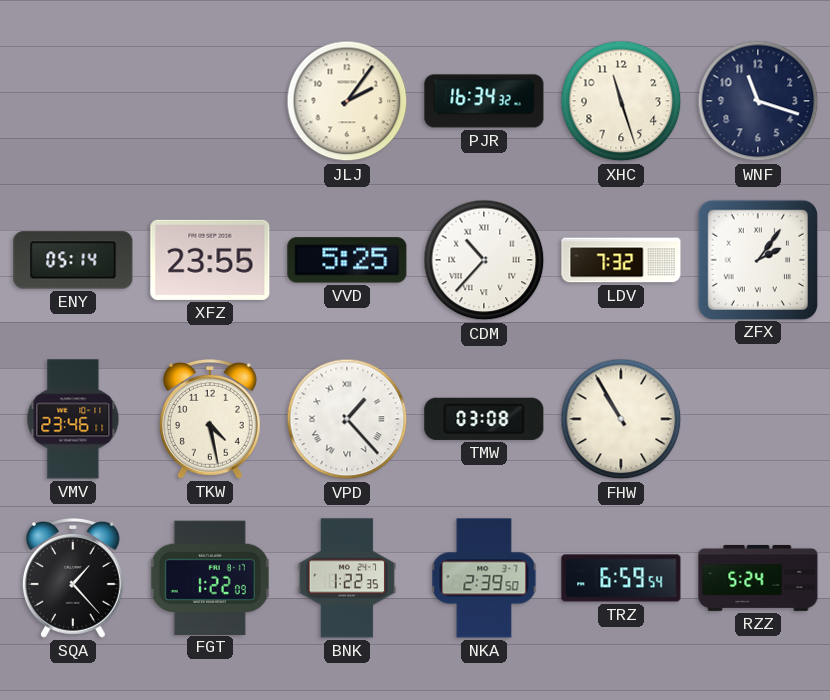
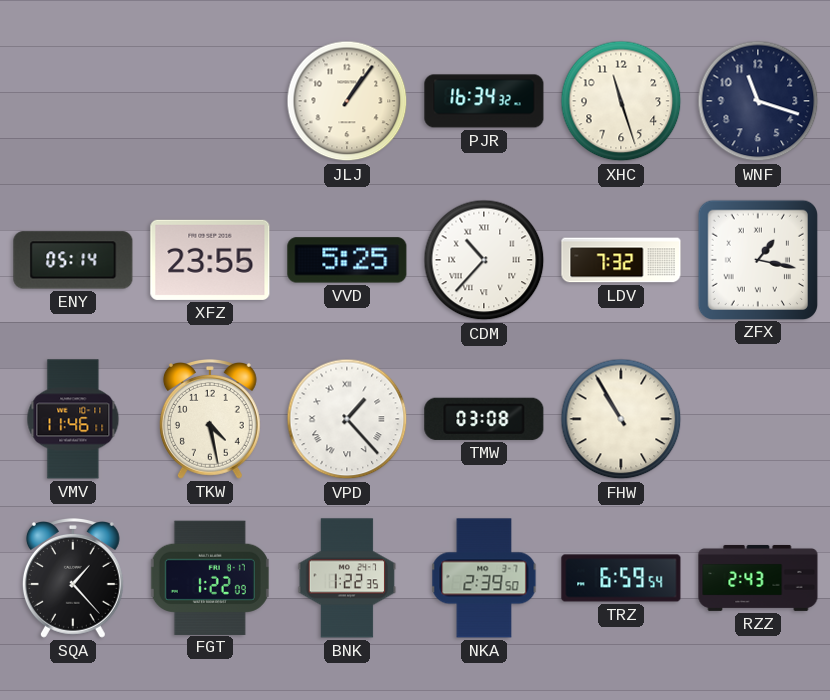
JLJ: 2:06 -> 1:06 (347, 101)
ZFX: 2:06 -> 1:17 (757, 259)
VMV: 23:46 -> 11:46 (73, 419)
RZZ: 5:24 -> 2:43 (758, 578)
